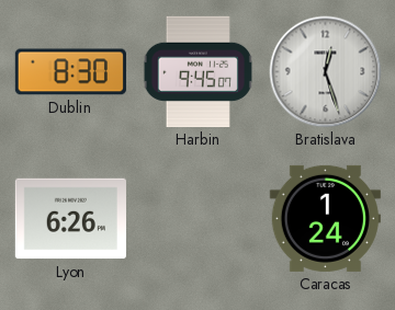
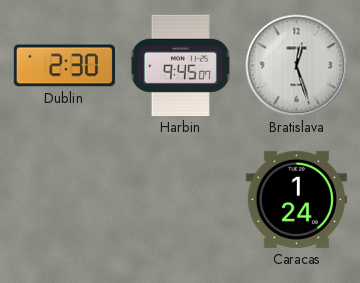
Dublin: 8:30 -> 2:30 (64, 66)
Lyon: 6:26 -> none (70, 219)
